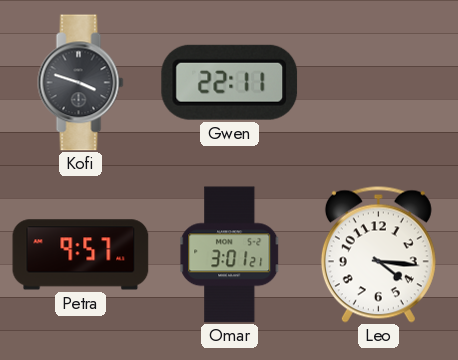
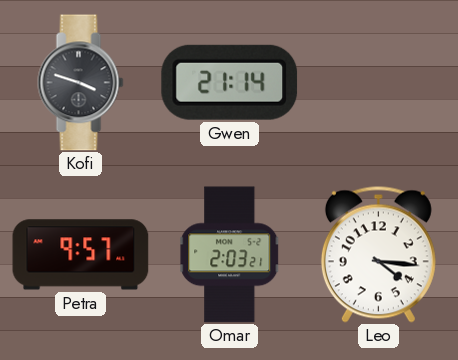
Gwen: 22:11 -> 21:14 (230, 82)
Omar: 3:01 -> 2:03 (230, 255)
